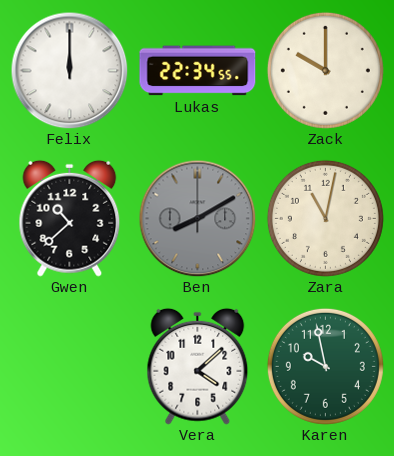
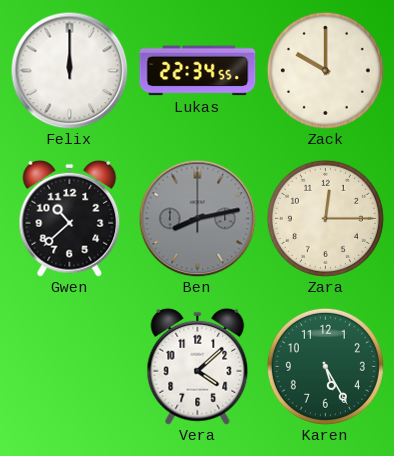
Ben: 8:10 -> 8:13 (197, 218)
Zara: 11:02 -> 12:15 (325, 218)
Karen: 9:58 -> 5:25 (325, 366)
